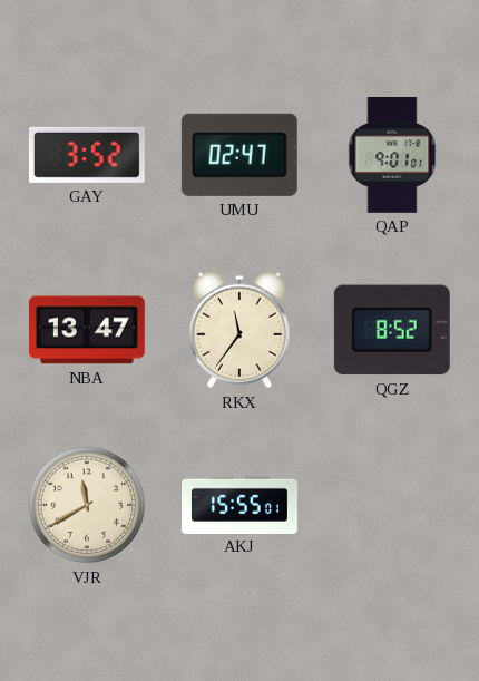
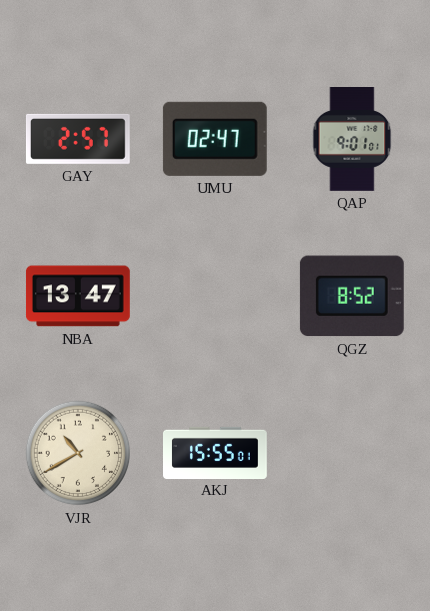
GAY: 3:52 -> 2:57 (78, 139)
RKX: 11:36 -> none (239, 330)
VJR: 11:40 -> 10:40 (78, 453)
